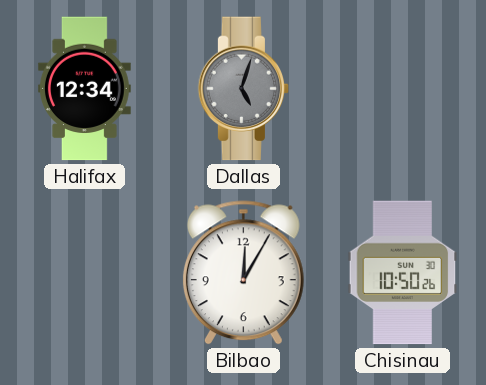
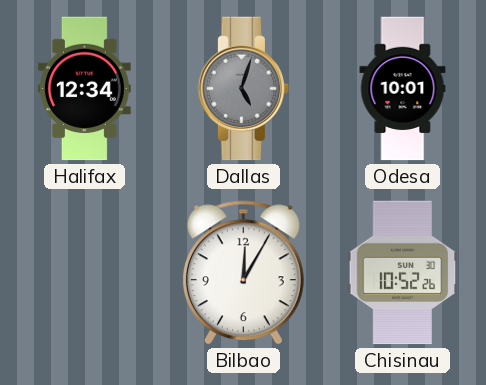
Odesa: none -> 10:01 (403, 89)
Chisinau: 10:50 -> 10:52 (403, 273)
